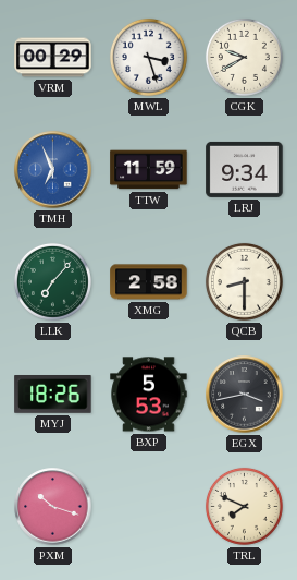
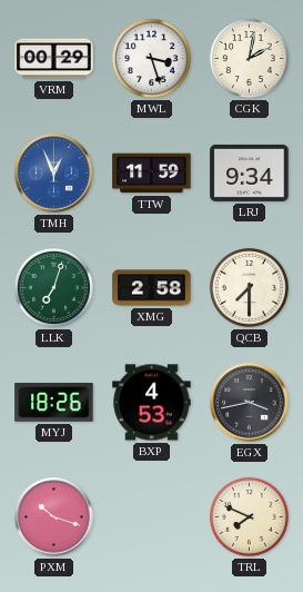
CGK: 9:40 -> 2:02 (249, 58)
TMH: 6:56 -> 12:56 (54, 174)
LLK: 7:07 -> 7:03 (53, 287)
QCB: 8:30 -> 7:30 (249, 287)
BXP: 5:53 -> 4:53 (152, 403)
